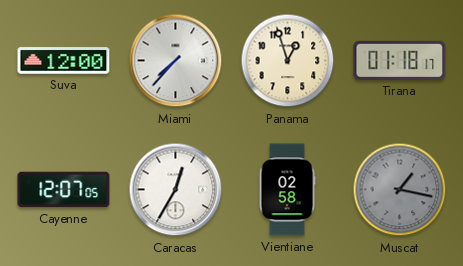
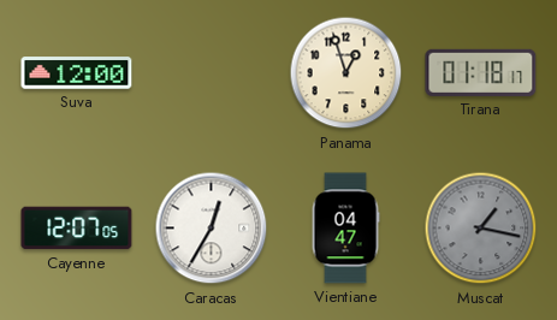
Miami: 7:37 -> none (176, 61)
Vientiane: 02:58 -> 04:47 (345, 229)
